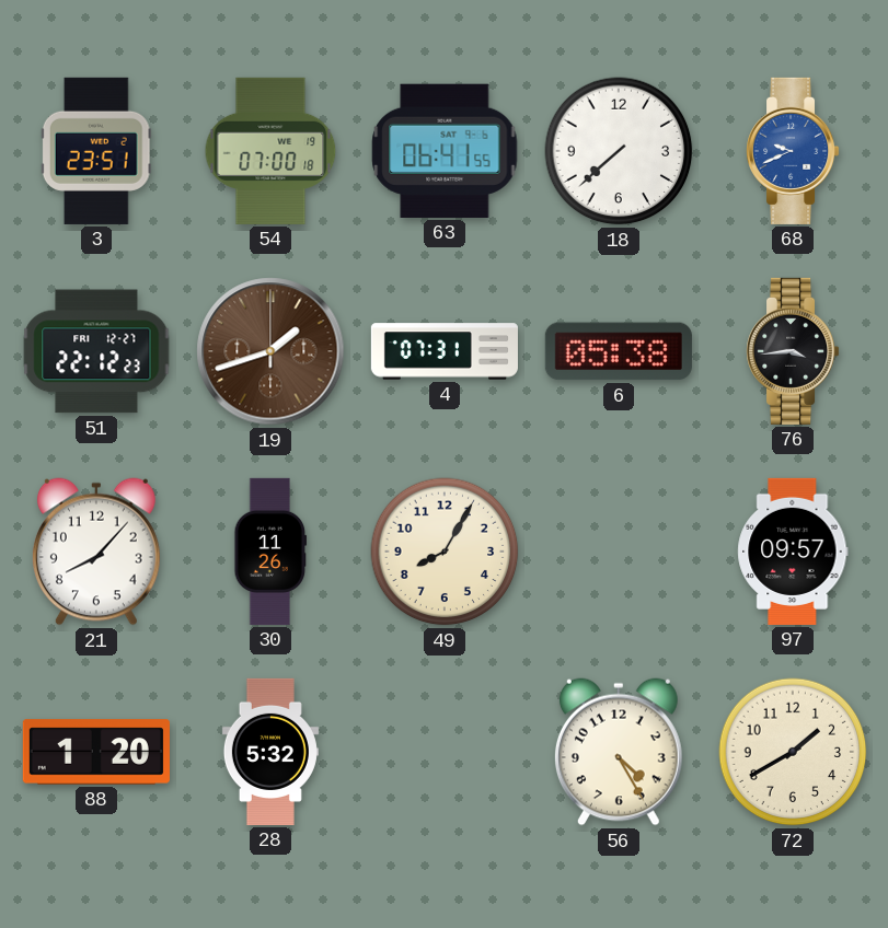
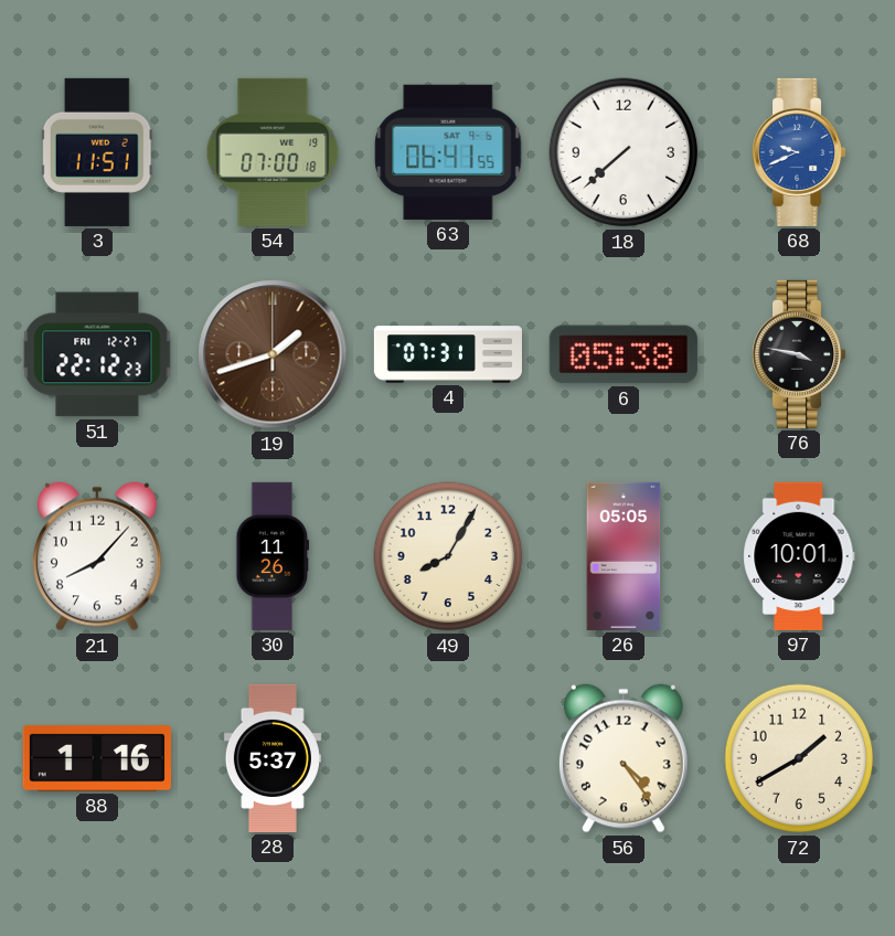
3: 23:51 -> 11:51 (97, 152)
76: 3:44 -> 3:47 (800, 354)
26: none -> 05:05 (624, 556)
97: 09:57 -> 10:01 (799, 556)
88: 1:20 -> 1:16 (97, 758)
28: 5:32 -> 5:37 (273, 758)
56: 4:25 -> 4:24 (624, 758)
